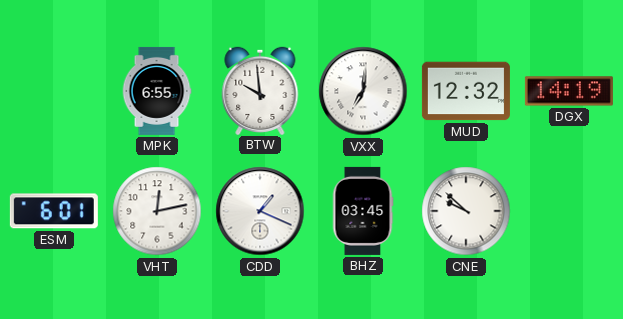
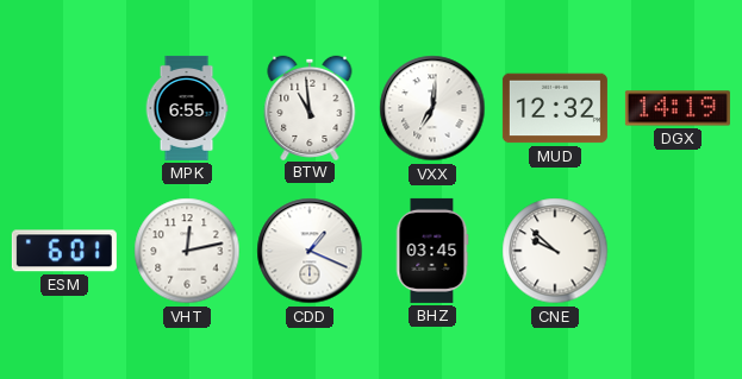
BTW: 9:59 -> 10:59 (310, 107)
